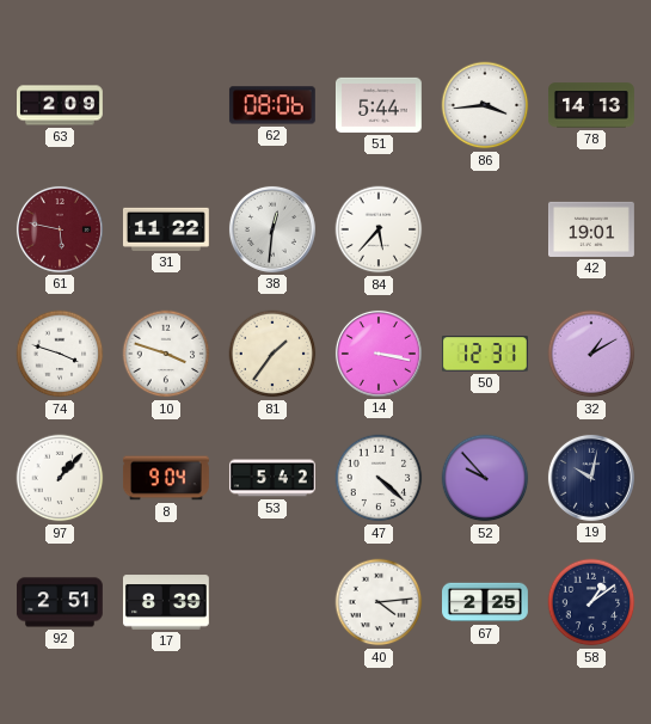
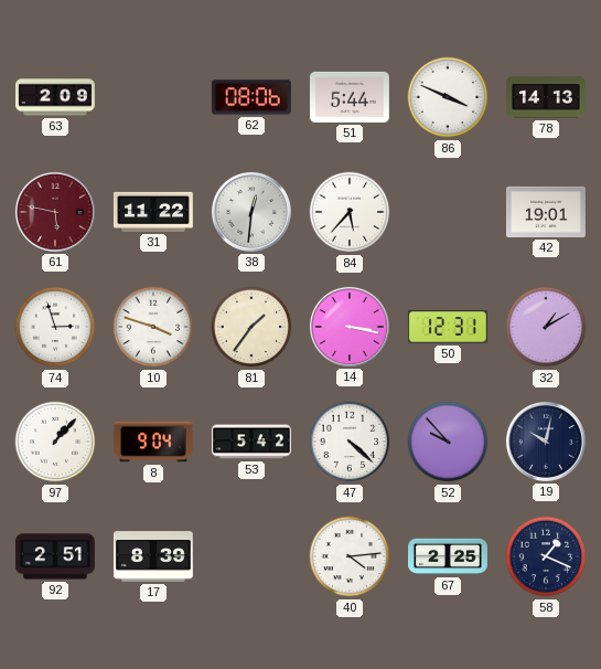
86: 3:44 -> 3:49 (448, 97)
74: 3:48 -> 2:57 (55, 327)
58: 1:09 -> 1:19 (546, 556)
